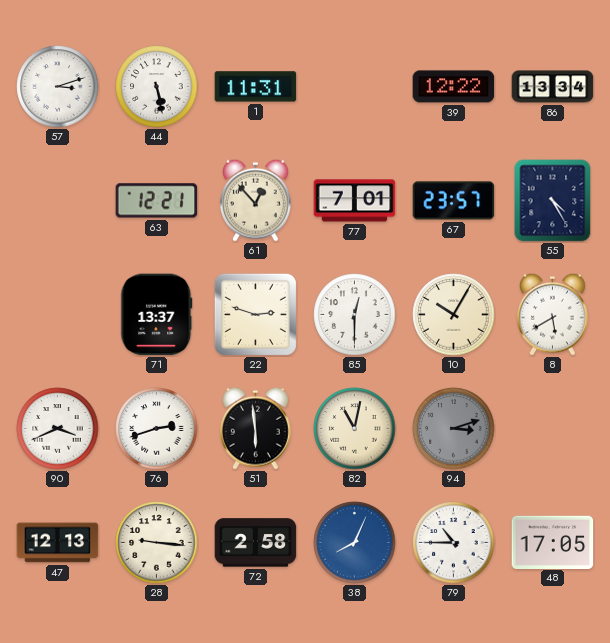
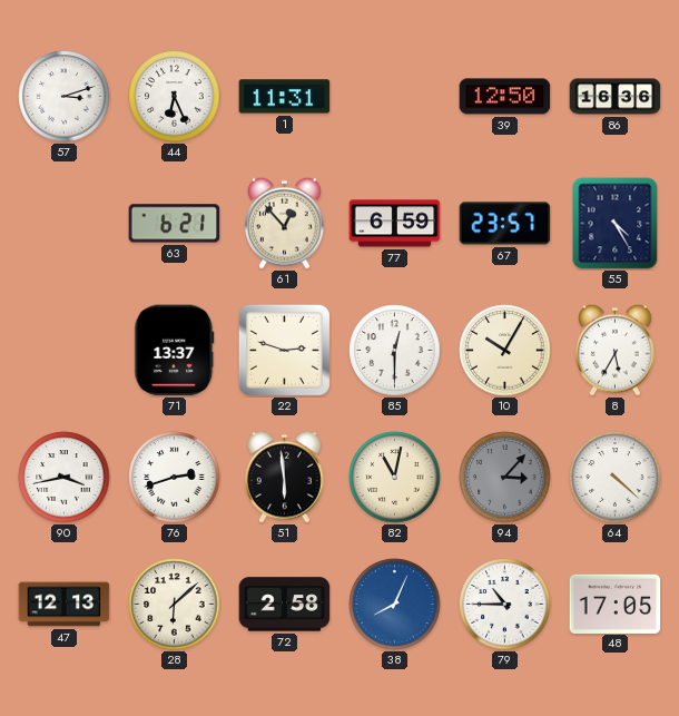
44: 5:28 -> 6:26 (175, 97)
39: 12:22 -> 12:50 (505, 97)
86: 13:34 -> 16:36 (616, 97)
63: 12:21 -> 6:21 (175, 224)
77: 7:01 -> 6:59 (395, 224)
8: 5:40 -> 5:35 (616, 350)
90: 3:41 -> 3:43 (65, 478)
94: 3:12 -> 3:07 (505, 478)
64: none -> 4:22 (616, 478)
28: 9:16 -> 6:08 (175, 605)
